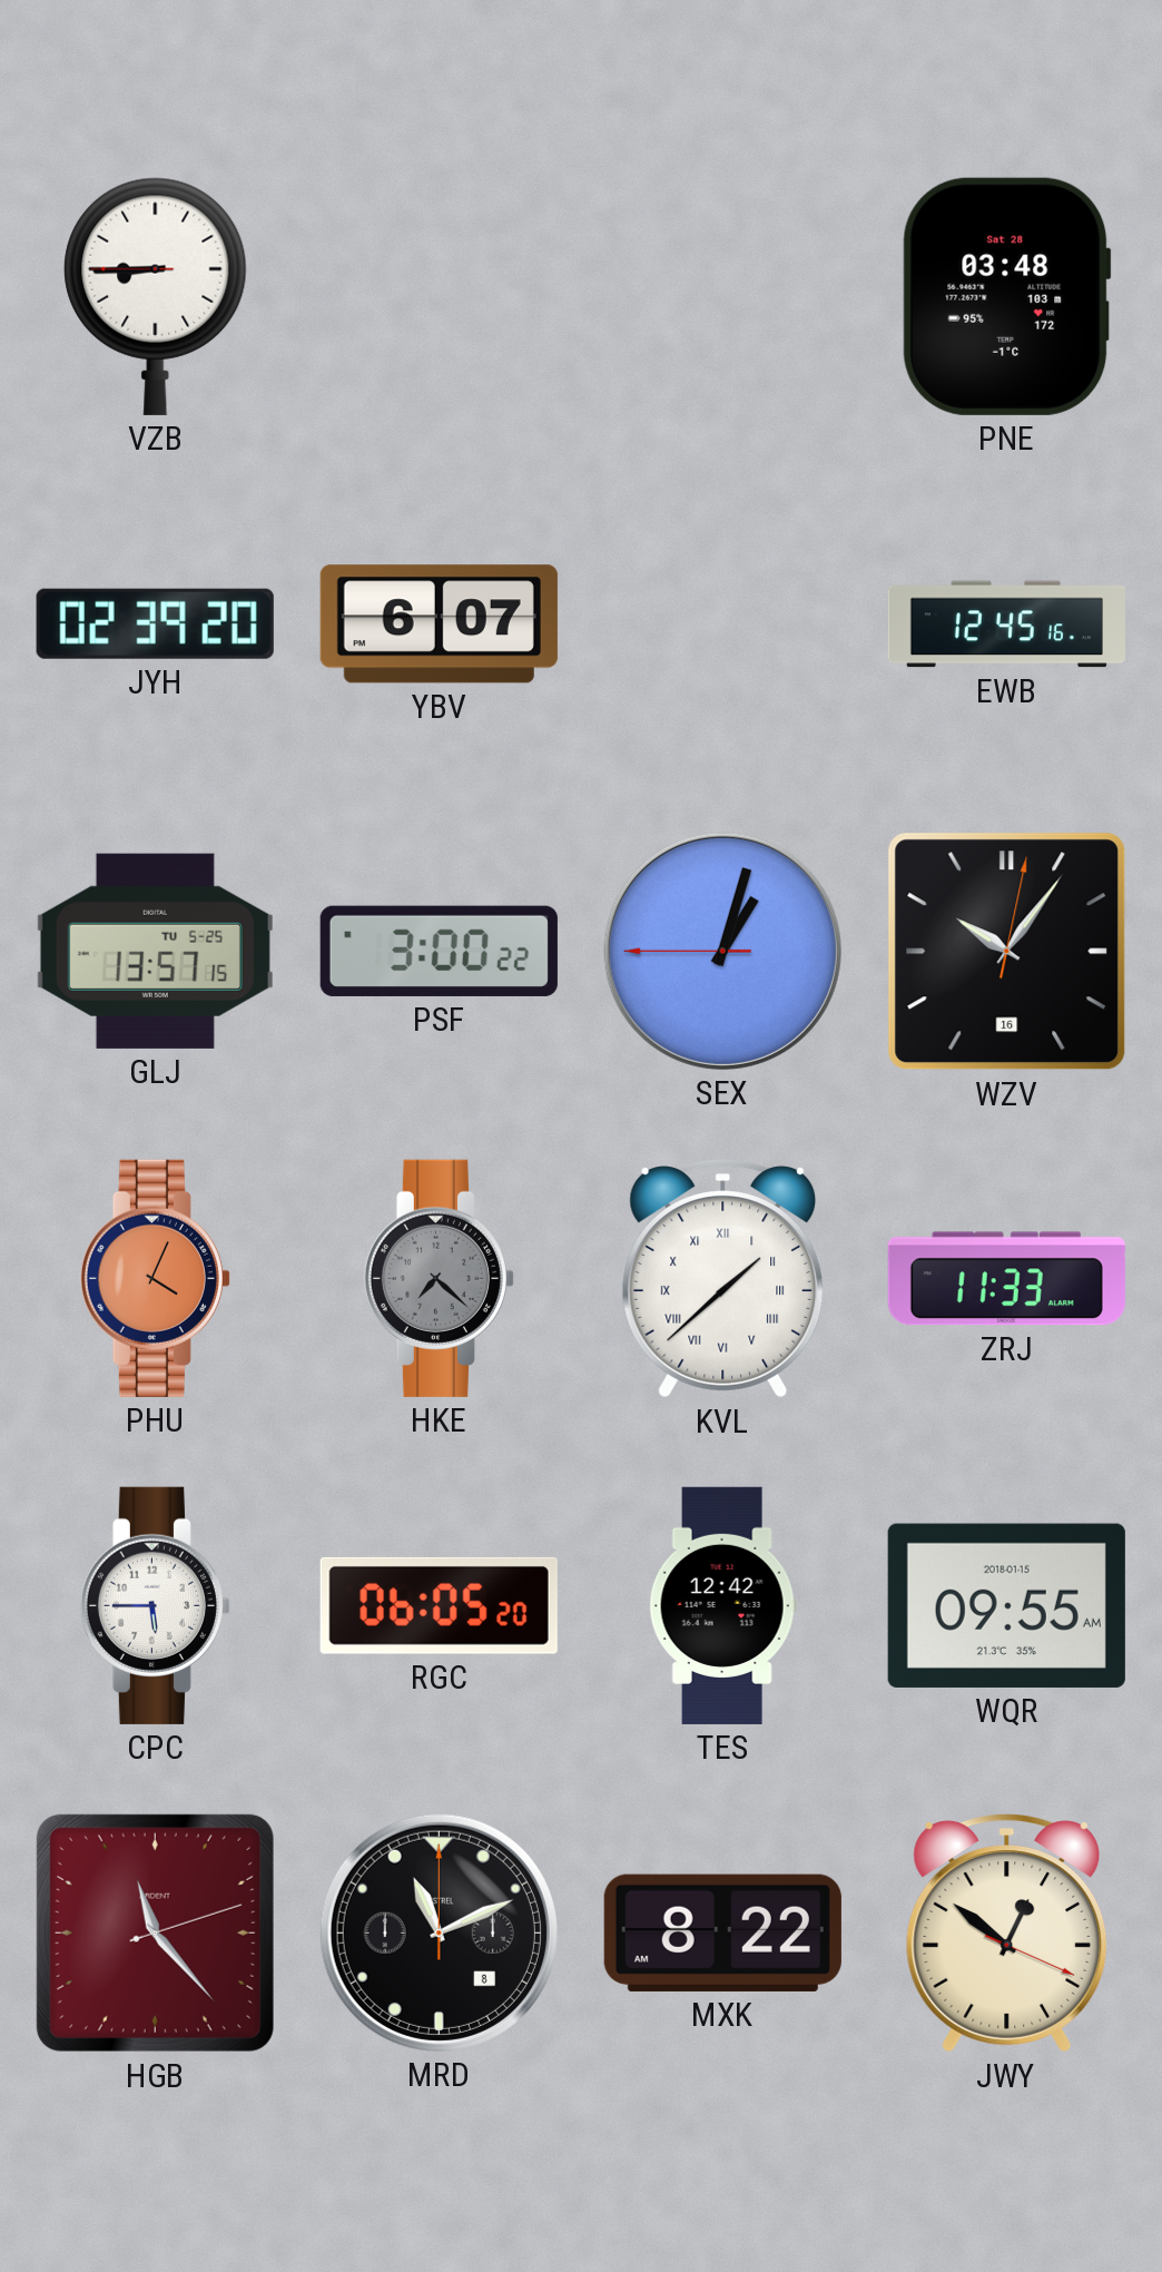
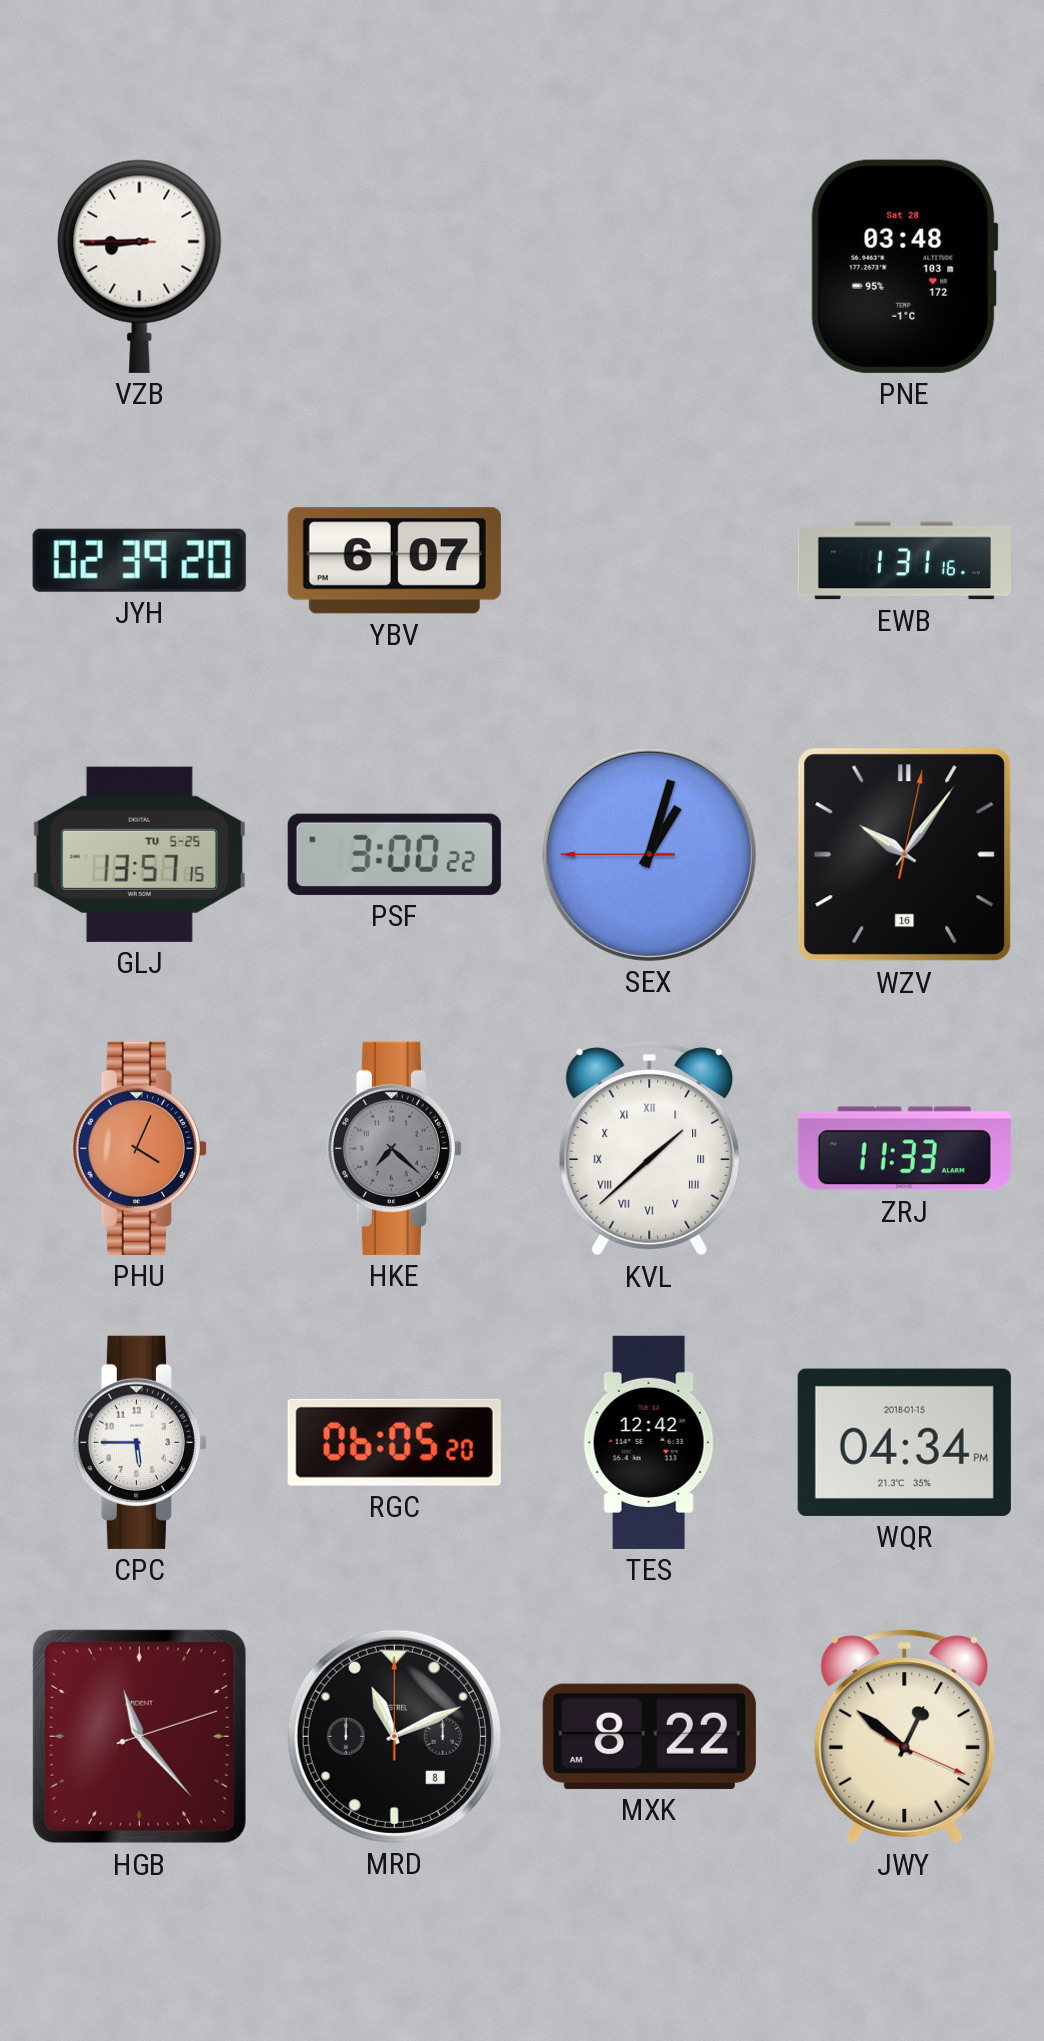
EWB: 12:45 -> 1:31 (904, 561)
WQR: 09:55 -> 04:34 (904, 1442)
